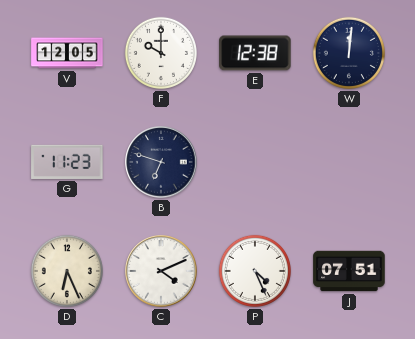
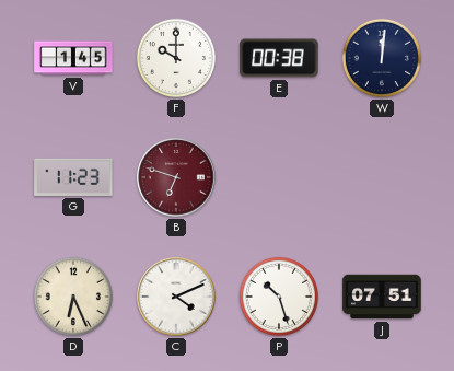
V: 12:05 -> 1:45 (73, 58)
E: 12:38 -> 00:38 (279, 58)
B dial: navy -> burgundy (176, 177)
P: 4:26 -> 10:27 (279, 297)
